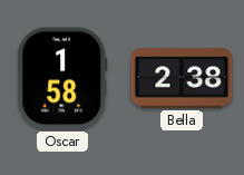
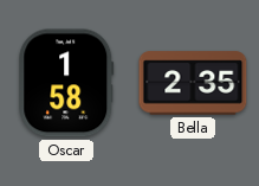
Bella: 2:38 -> 2:35 (193, 83)
